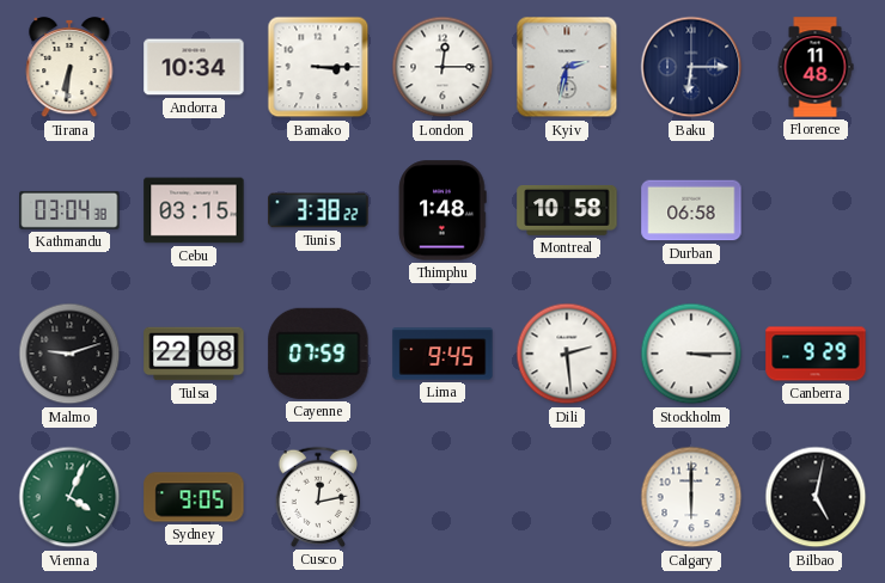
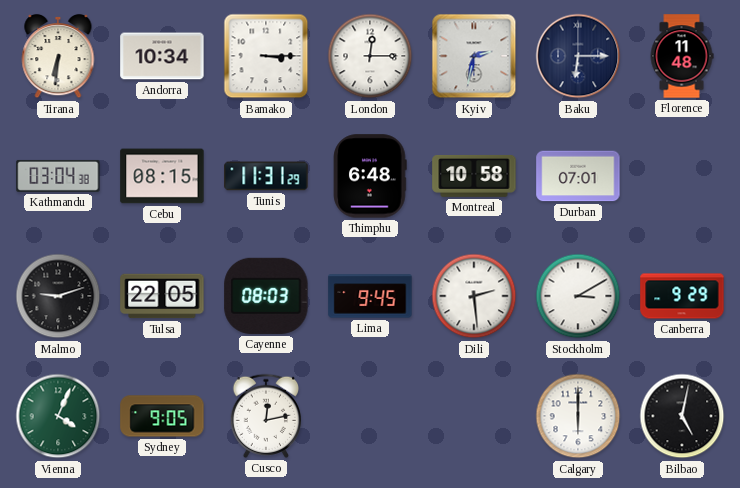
Cebu: 03:15 -> 08:15 (162, 176)
Tunis: 3:38 -> 11:31 (266, 176)
Thimphu: 1:48 -> 6:48 (370, 176)
Durban: 06:58 -> 07:01 (578, 176)
Tulsa: 22:08 -> 22:05 (162, 296)
Cayenne: 07:59 -> 08:03 (266, 296)
Stockholm: 3:15 -> 3:10 (578, 296)
